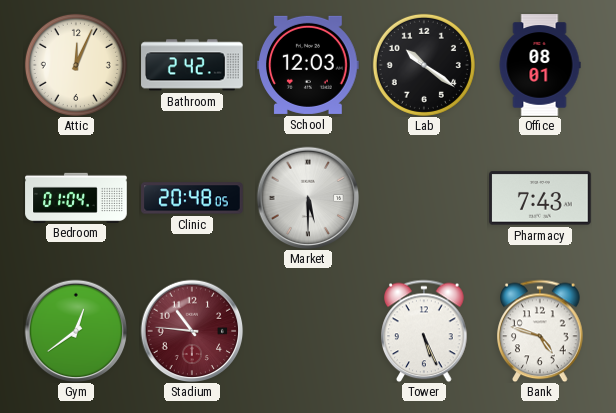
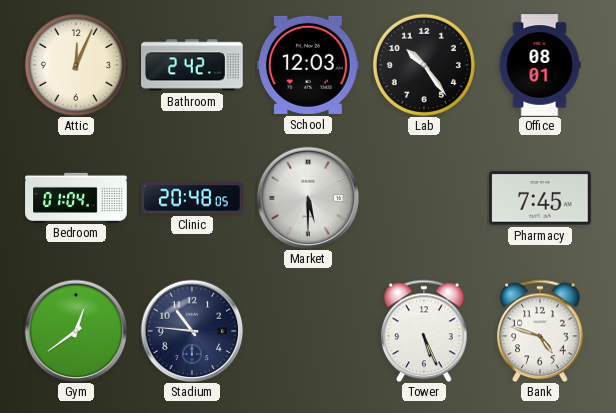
Lab: 10:21 -> 10:24 (424, 65)
Pharmacy: 7:43 -> 7:45 (540, 198)
Stadium dial: burgundy -> navy (192, 331)
